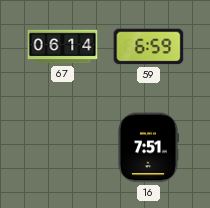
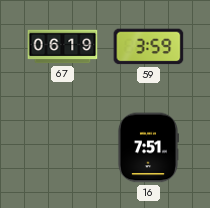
67: 06:14 -> 06:19 (63, 47)
59: 6:59 -> 3:59 (149, 47)
